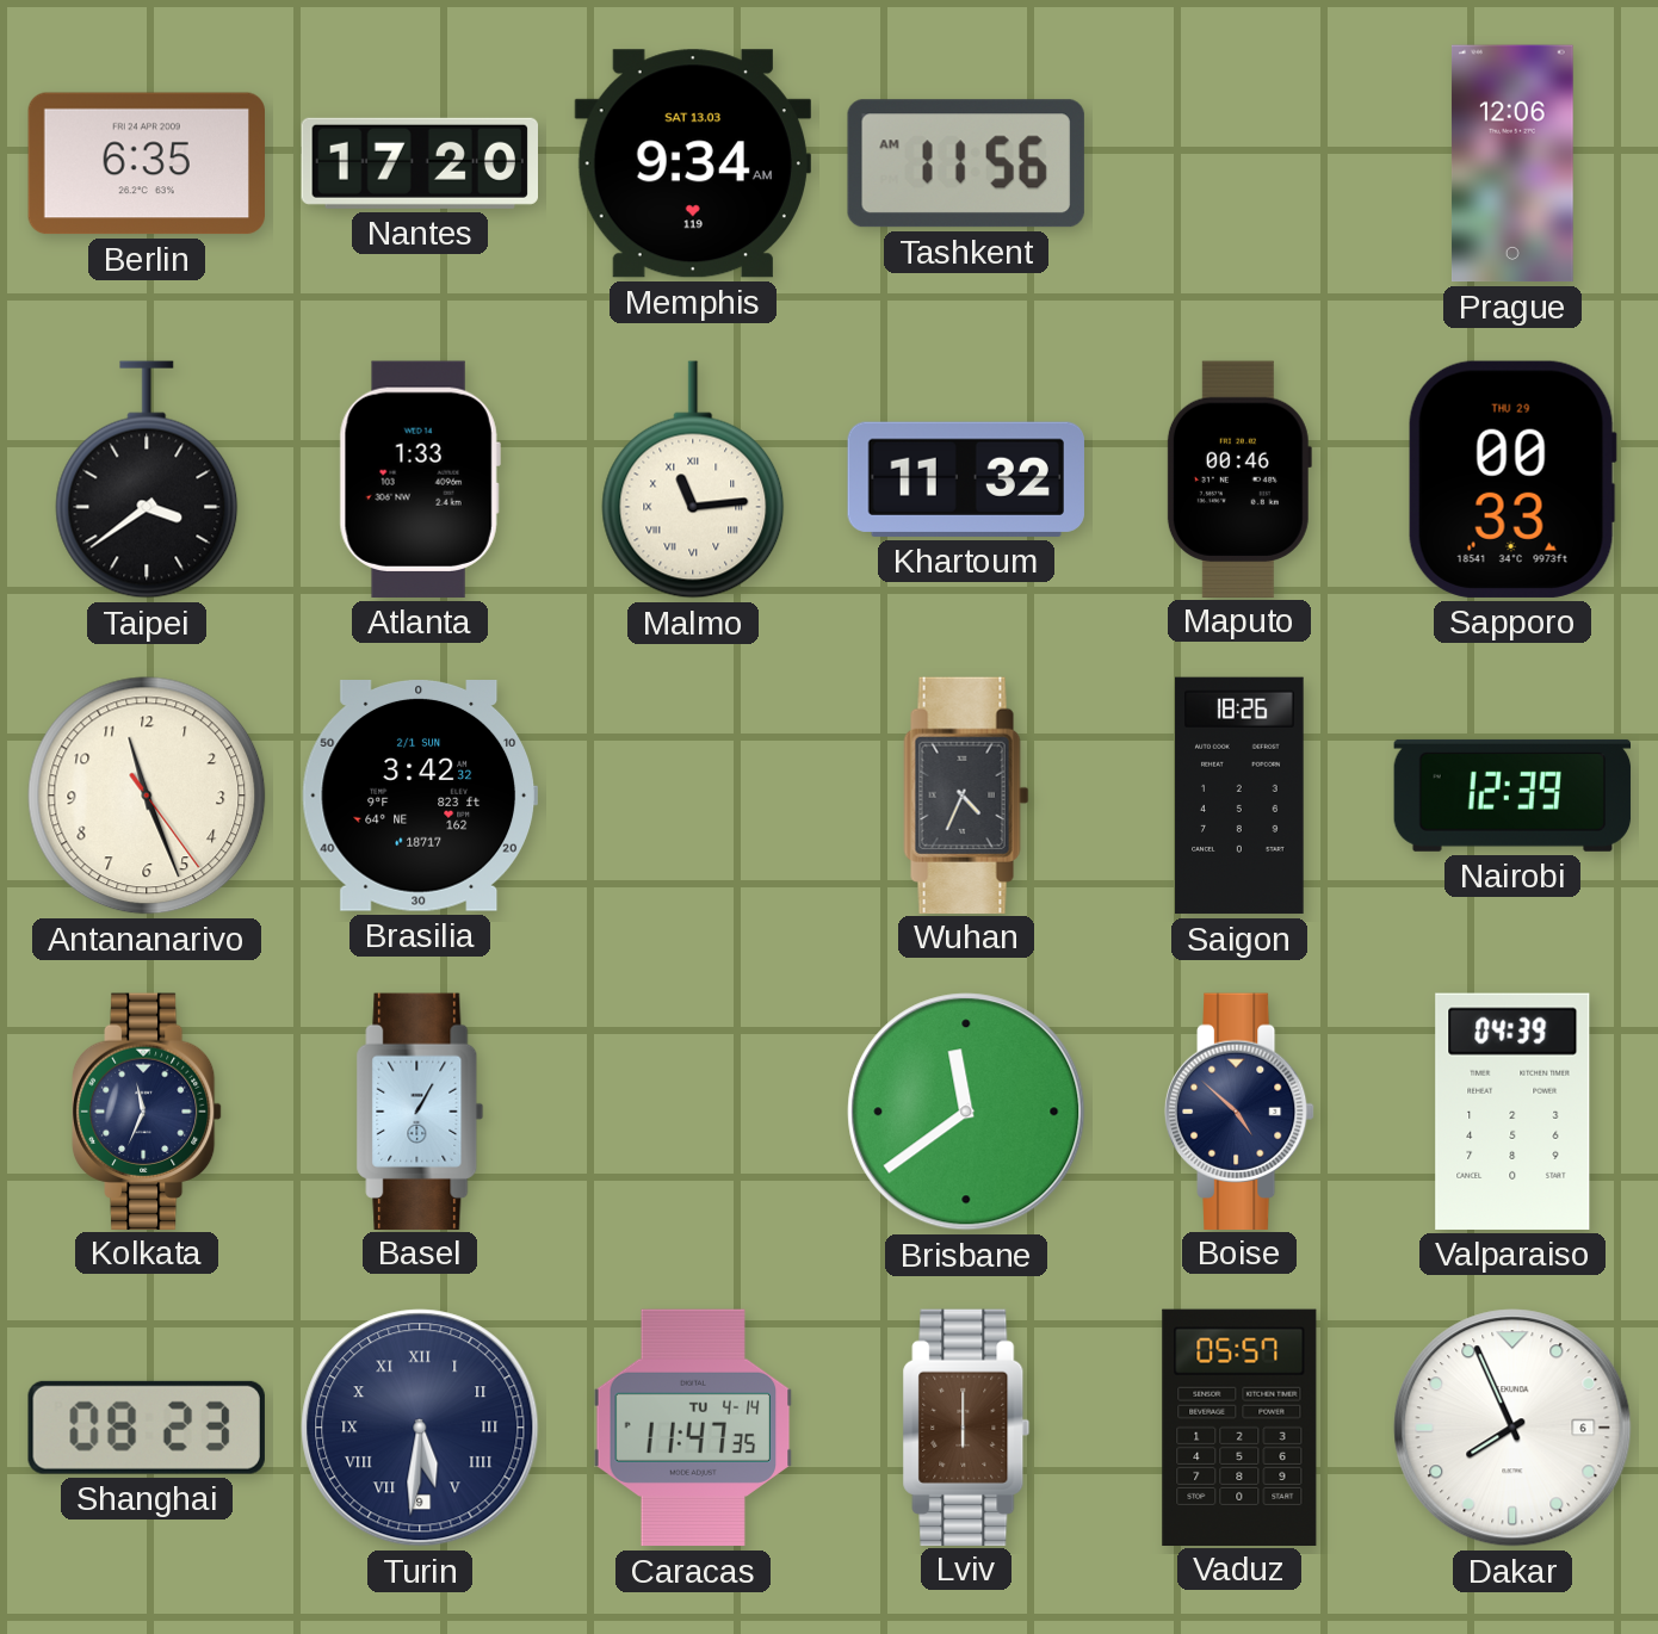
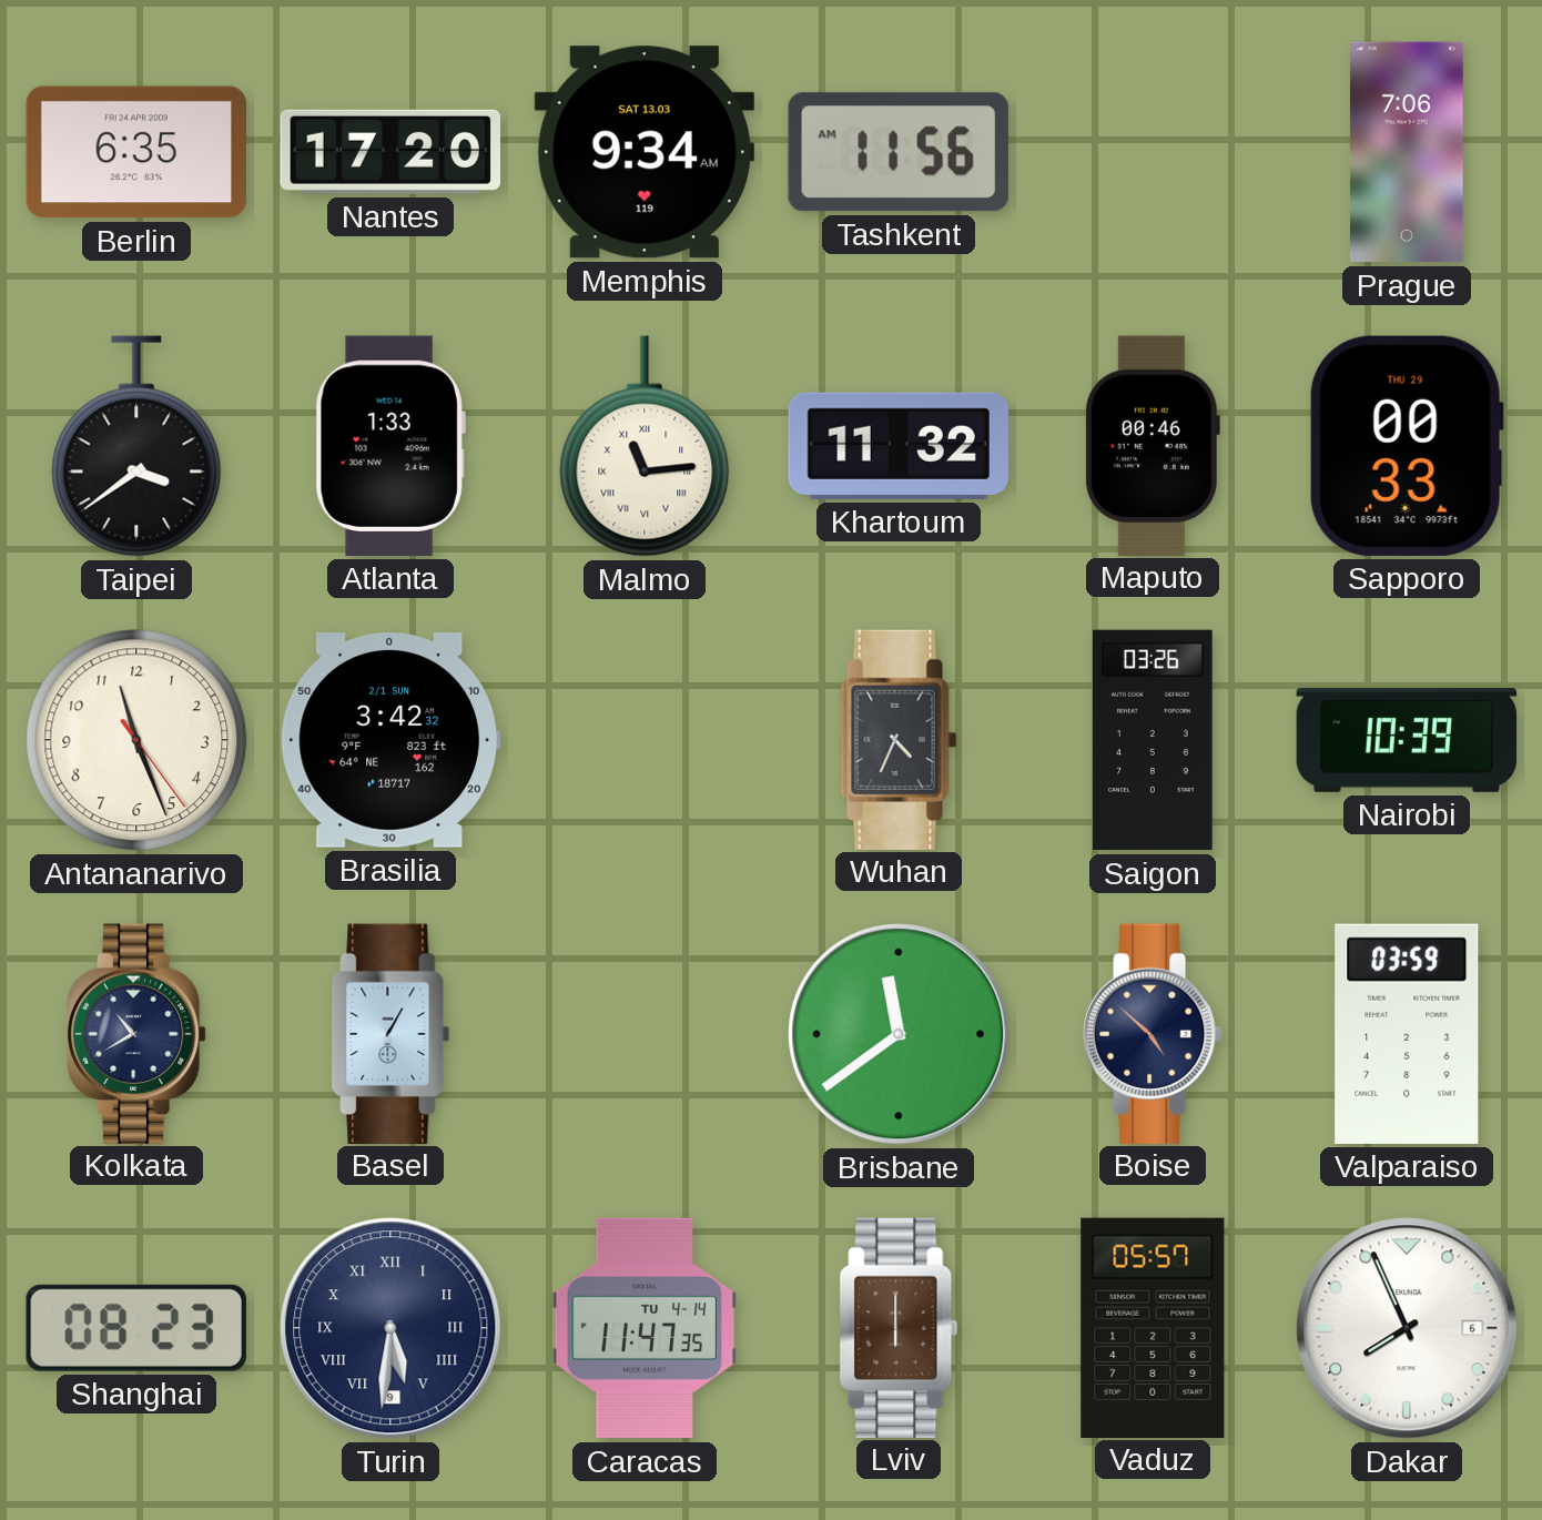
Prague: 12:06 -> 7:06 (1407, 152)
Saigon: 18:26 -> 03:26 (1153, 740)
Nairobi: 12:39 -> 10:39 (1407, 740)
Kolkata: 11:34 -> 10:40 (136, 1033)
Valparaiso: 04:39 -> 03:59 (1407, 1034)
